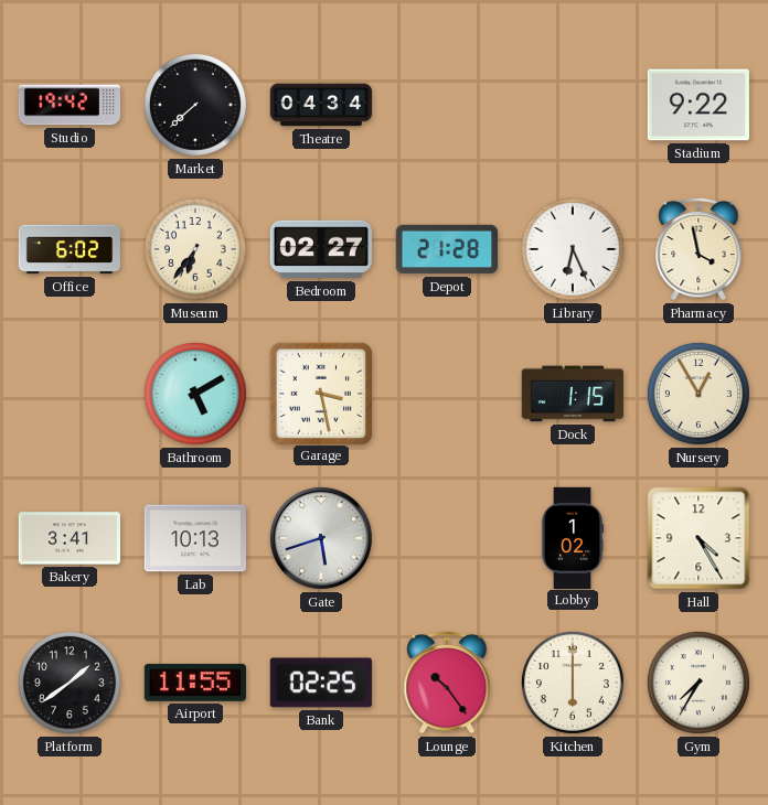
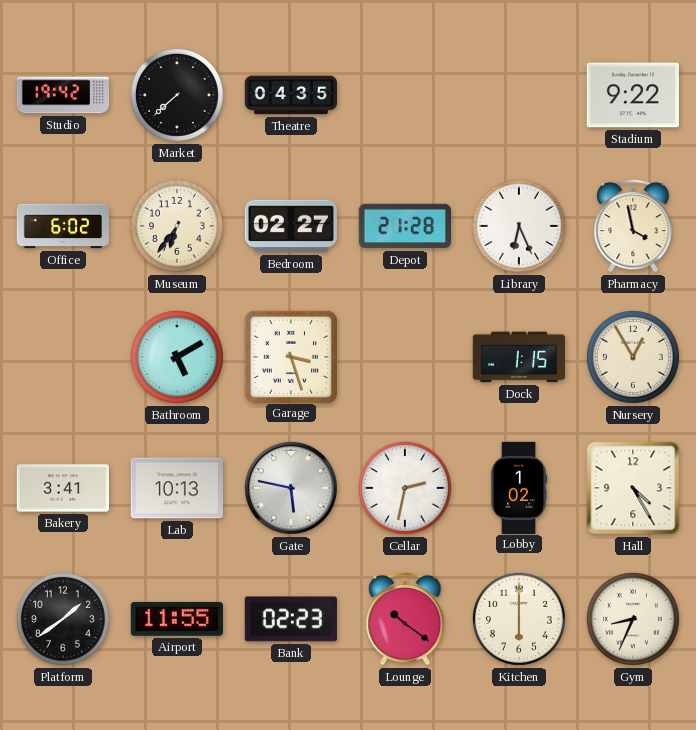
Theatre: 04:34 -> 04:35 (290, 95)
Garage: 3:28 -> 3:27 (290, 356)
Gate: 5:42 -> 5:47 (291, 488)
Cellar: none -> 2:32 (405, 488)
Bank: 02:25 -> 02:23 (291, 619)
Lounge: 10:24 -> 10:21 (405, 619)
Gym: 7:35 -> 8:34 (633, 619)
